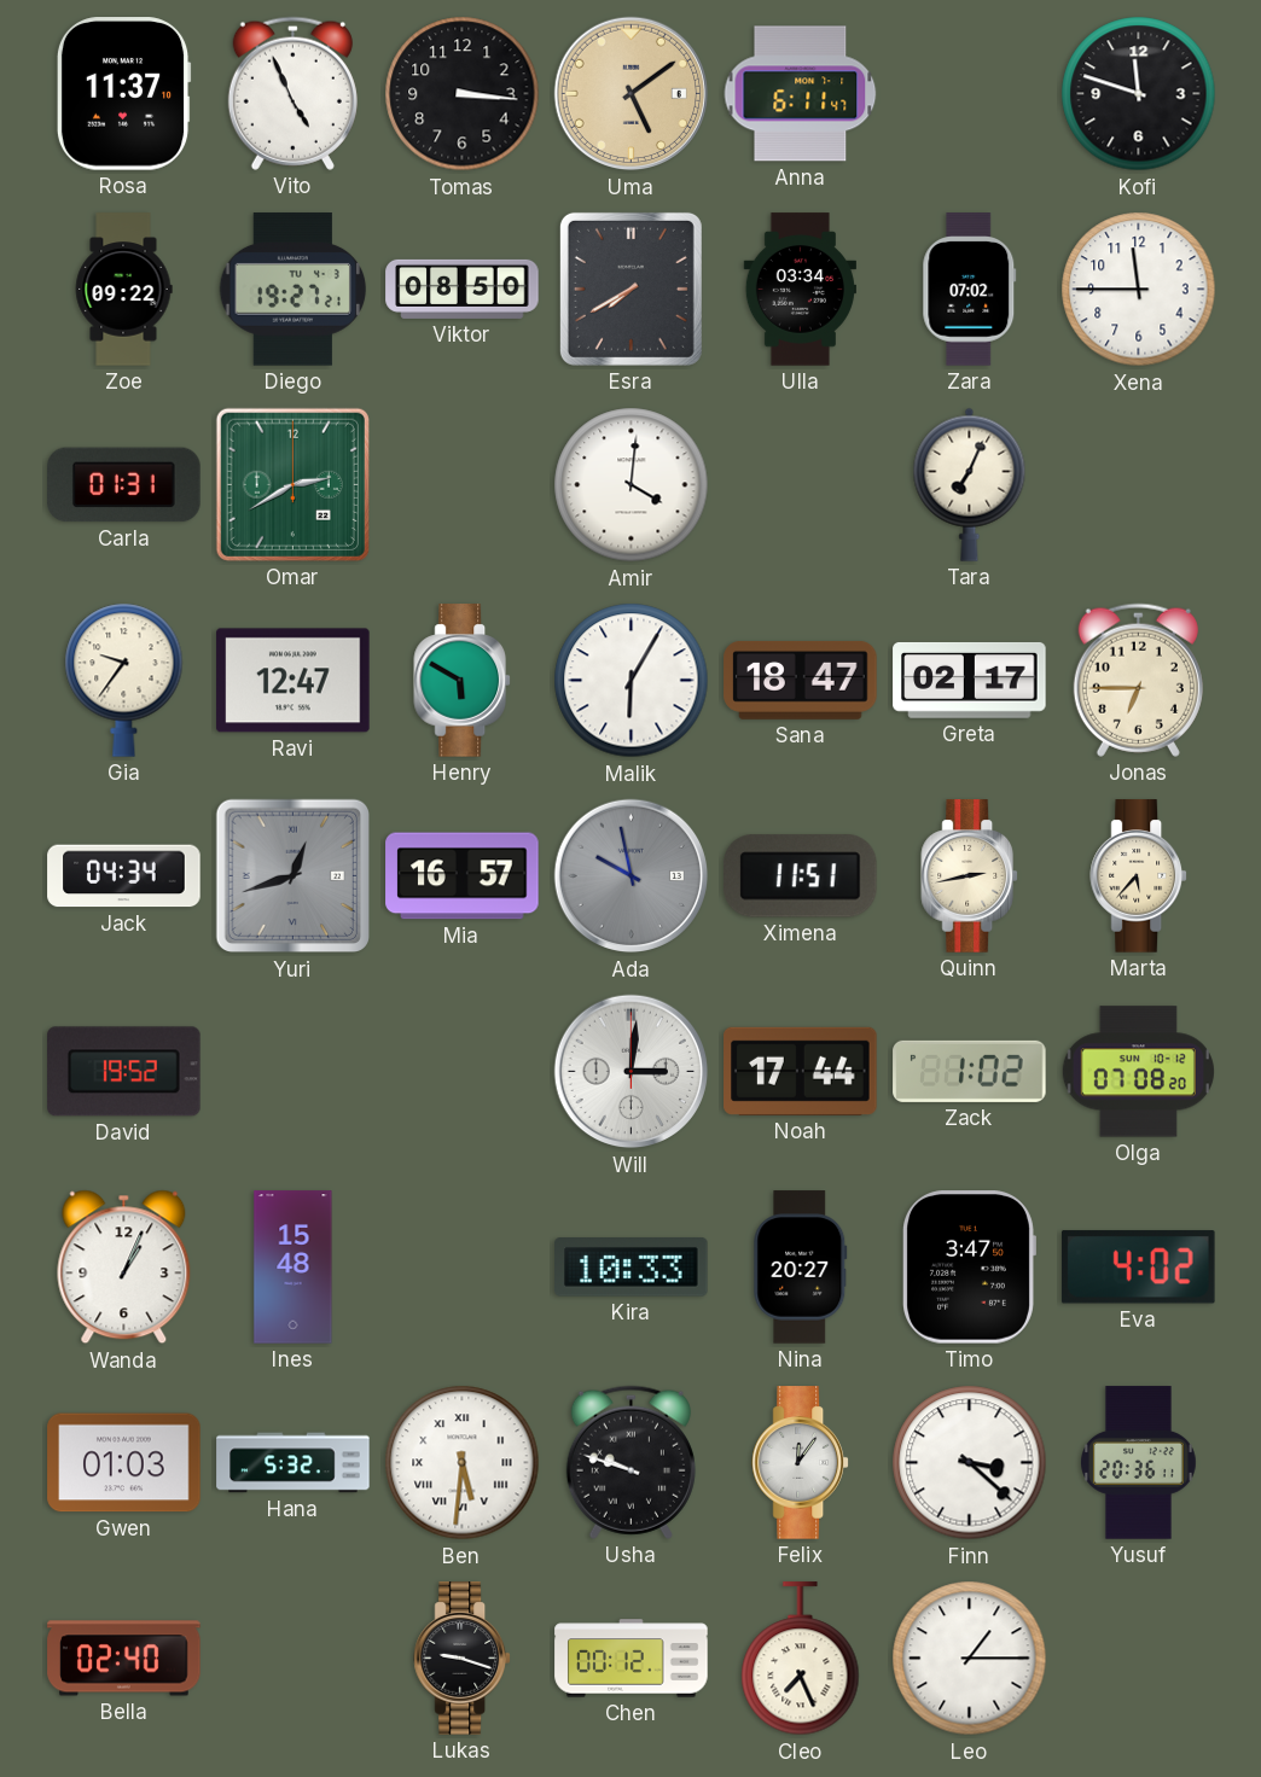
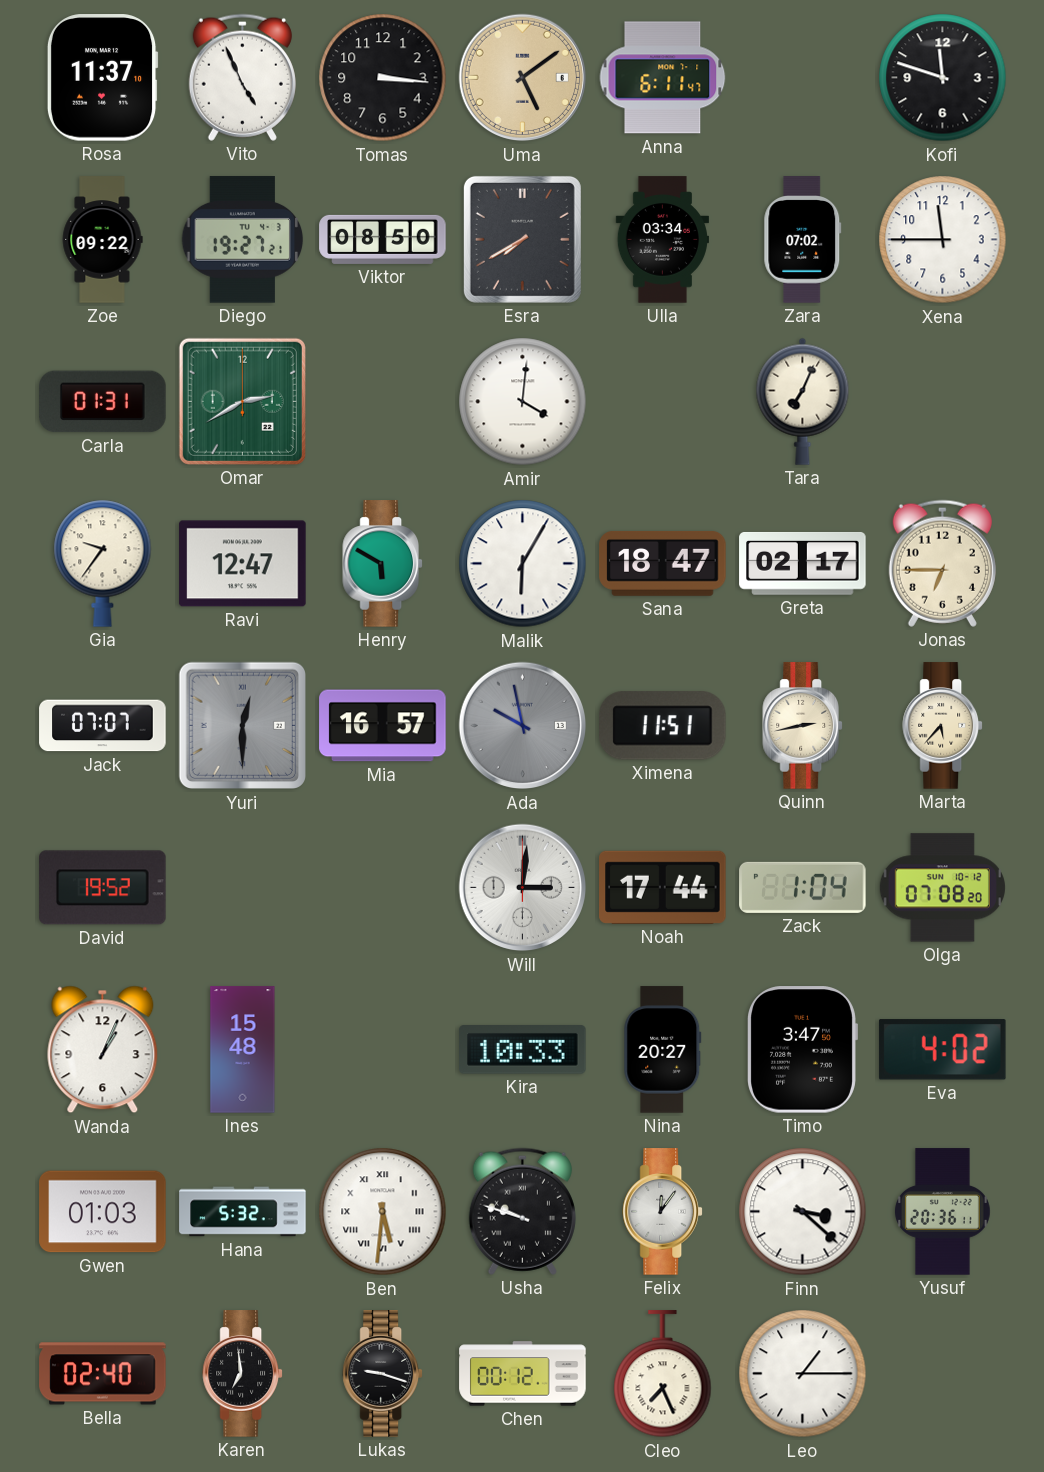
Jack: 04:34 -> 07:07 (103, 726)
Yuri: 12:42 -> 12:30 (243, 726)
Zack: 1:02 -> 1:04 (803, 887)
Karen: none -> 6:59 (242, 1374)
